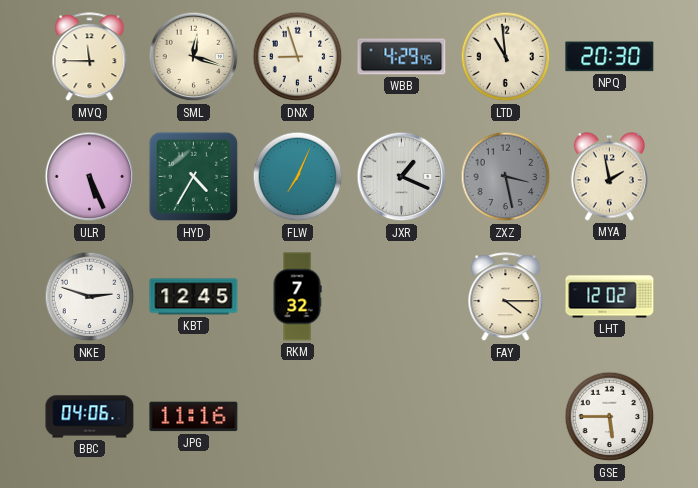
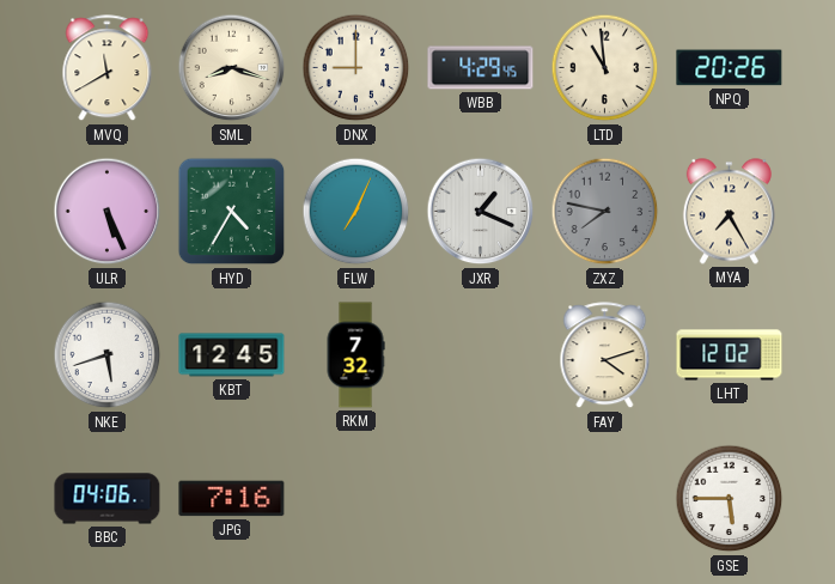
MVQ: 11:45 -> 11:40 (108, 68)
SML: 12:18 -> 8:18 (232, 68)
DNX: 8:57 -> 9:00 (356, 68)
NPQ: 20:30 -> 20:26 (730, 68)
ZXZ: 3:28 -> 7:47 (605, 212)
MYA: 1:58 -> 7:25 (729, 212)
NKE: 2:48 -> 5:42 (108, 355)
FAY: 4:15 -> 4:12 (605, 355)
JPG: 11:16 -> 7:16 (232, 499)
